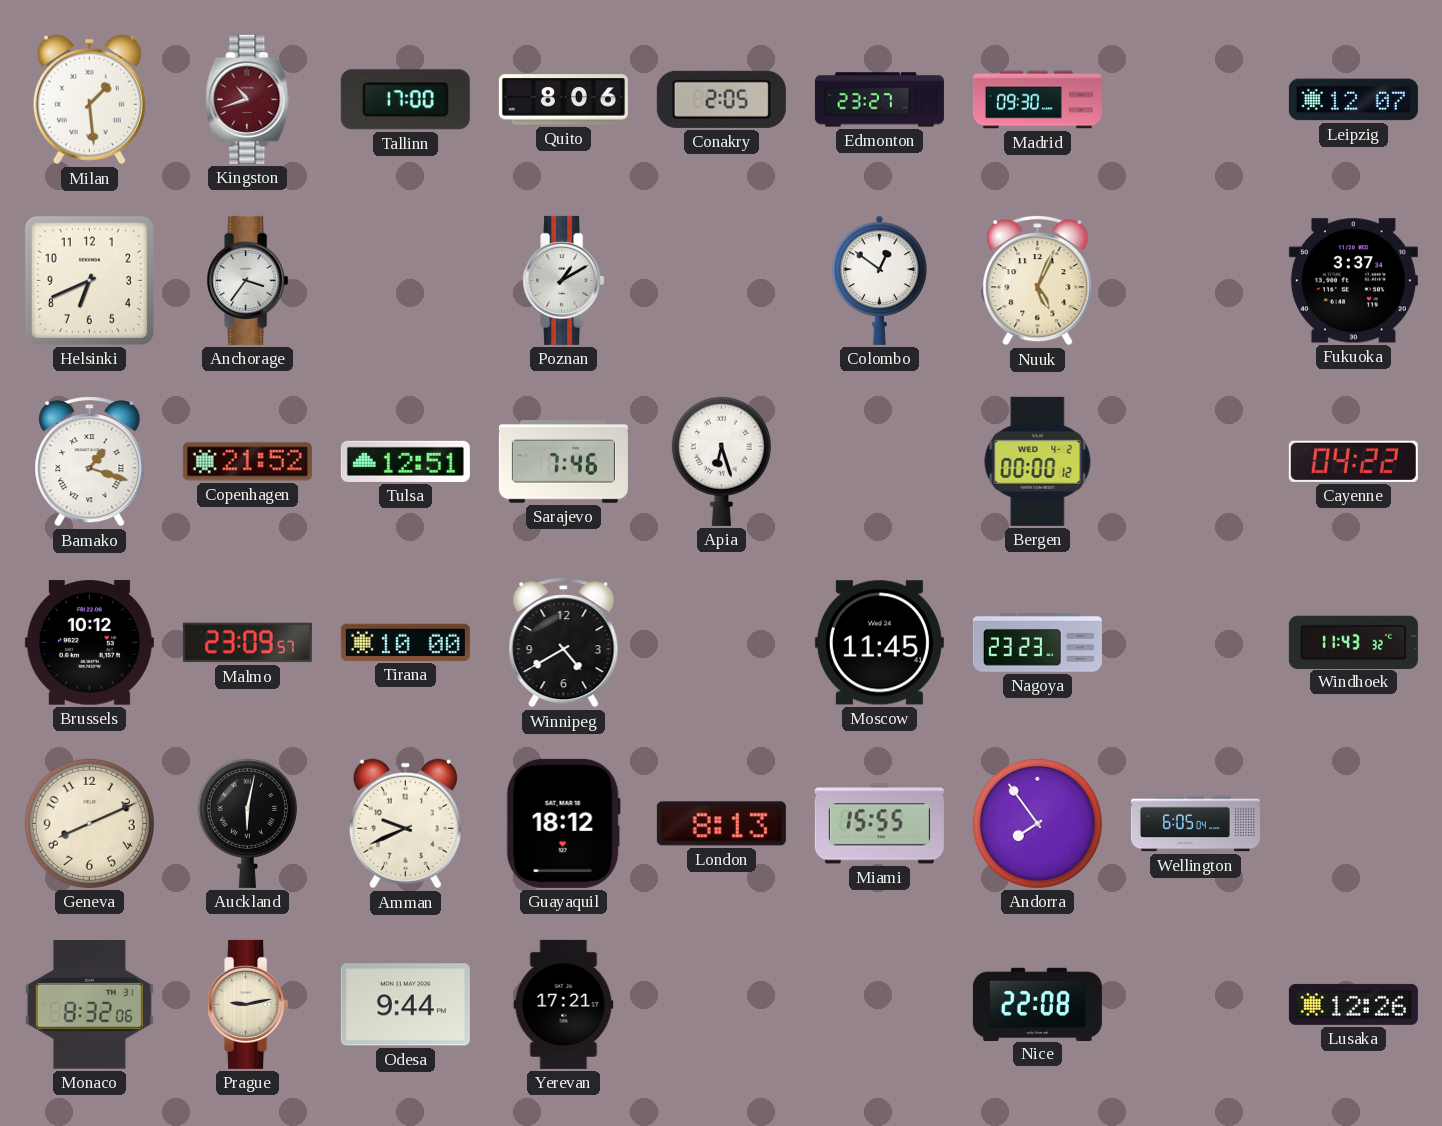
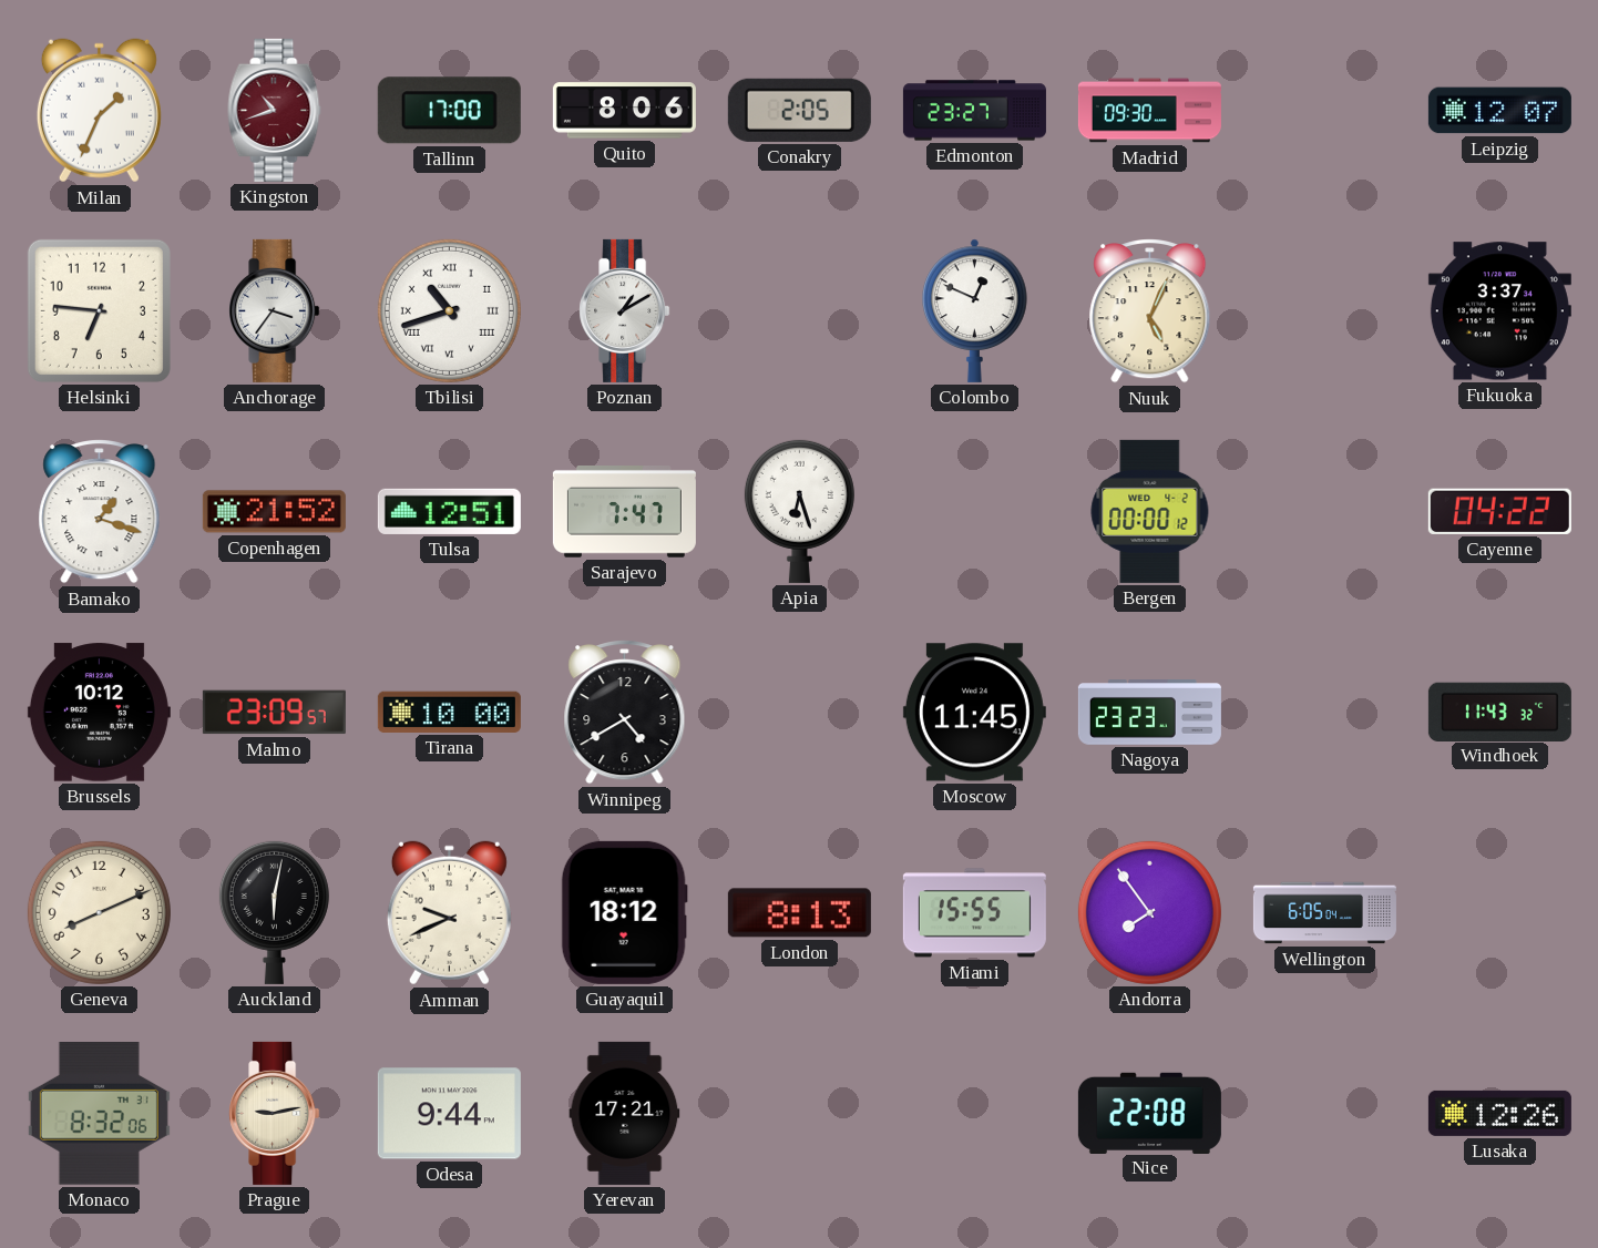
Milan: 1:29 -> 1:34 (99, 111)
Helsinki: 6:41 -> 6:46 (99, 310)
Tbilisi: none -> 10:42 (449, 310)
Colombo: 12:51 -> 12:49 (975, 310)
Sarajevo: 7:46 -> 7:47 (624, 512)
